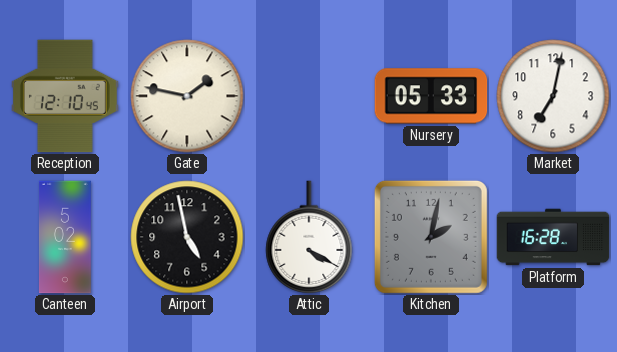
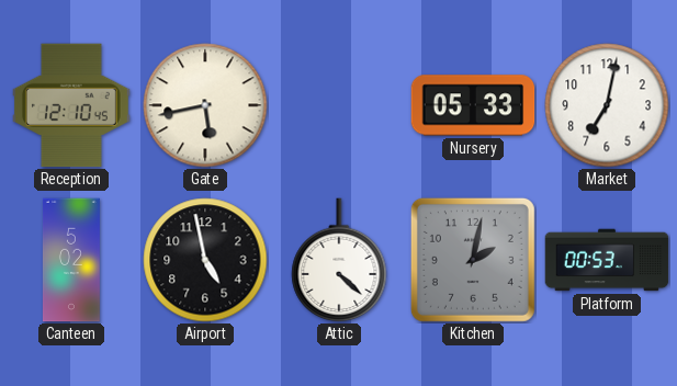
Gate: 1:47 -> 5:43 (205, 105)
Attic: 4:20 -> 4:22 (339, 260)
Platform: 16:28 -> 00:53 (607, 260)
